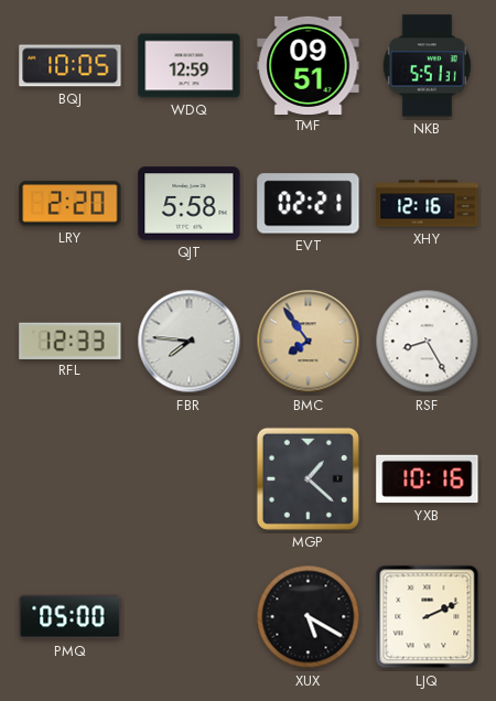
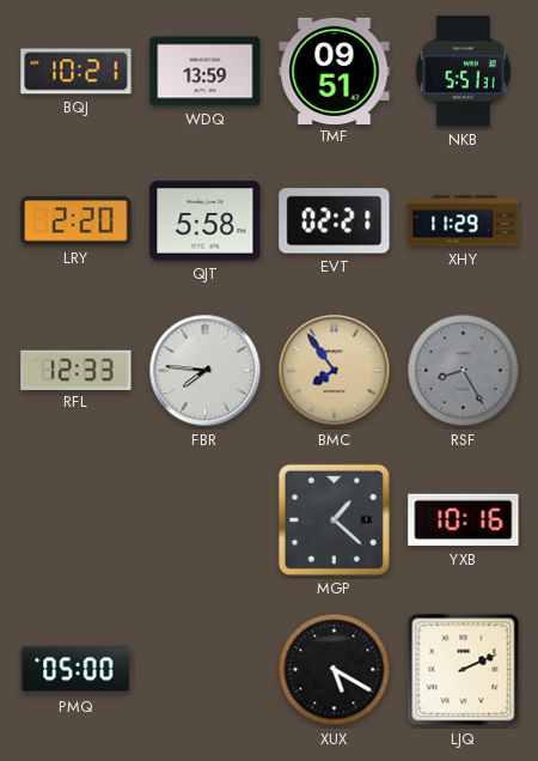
BQJ: 10:05 -> 10:21 (77, 72)
WDQ: 12:59 -> 13:59 (206, 72)
XHY: 12:16 -> 11:29 (464, 221)
RSF dial: white -> grey (464, 371)
